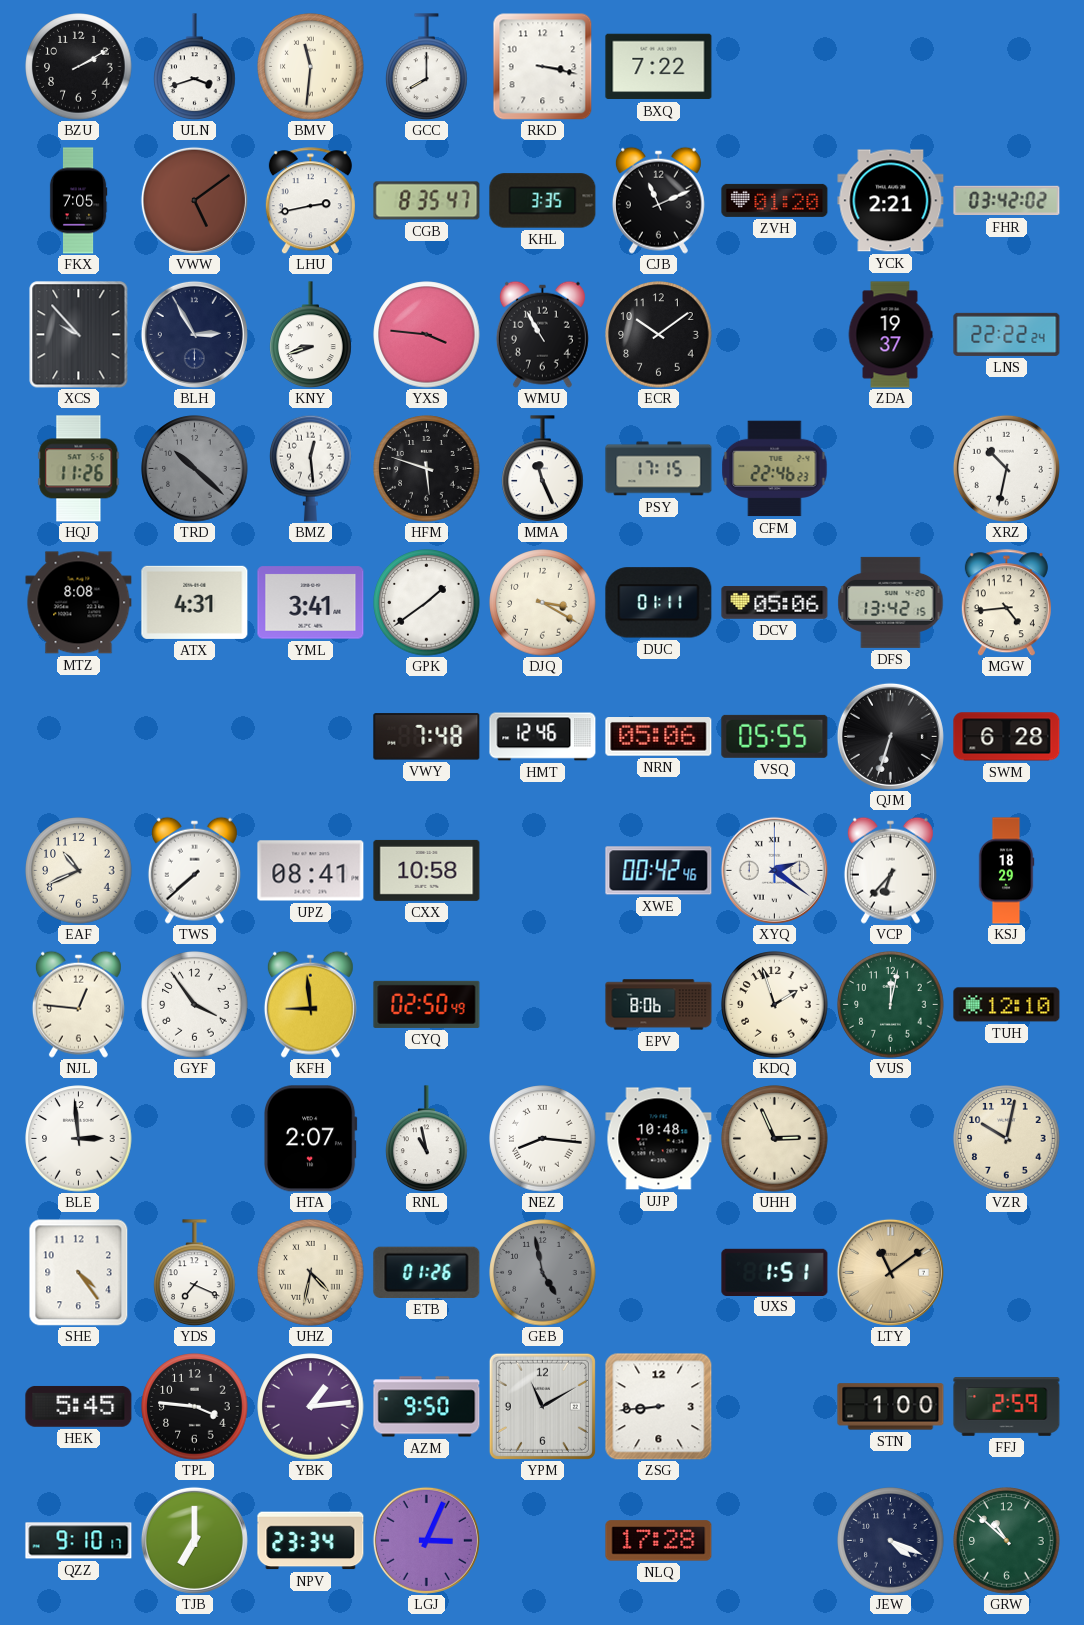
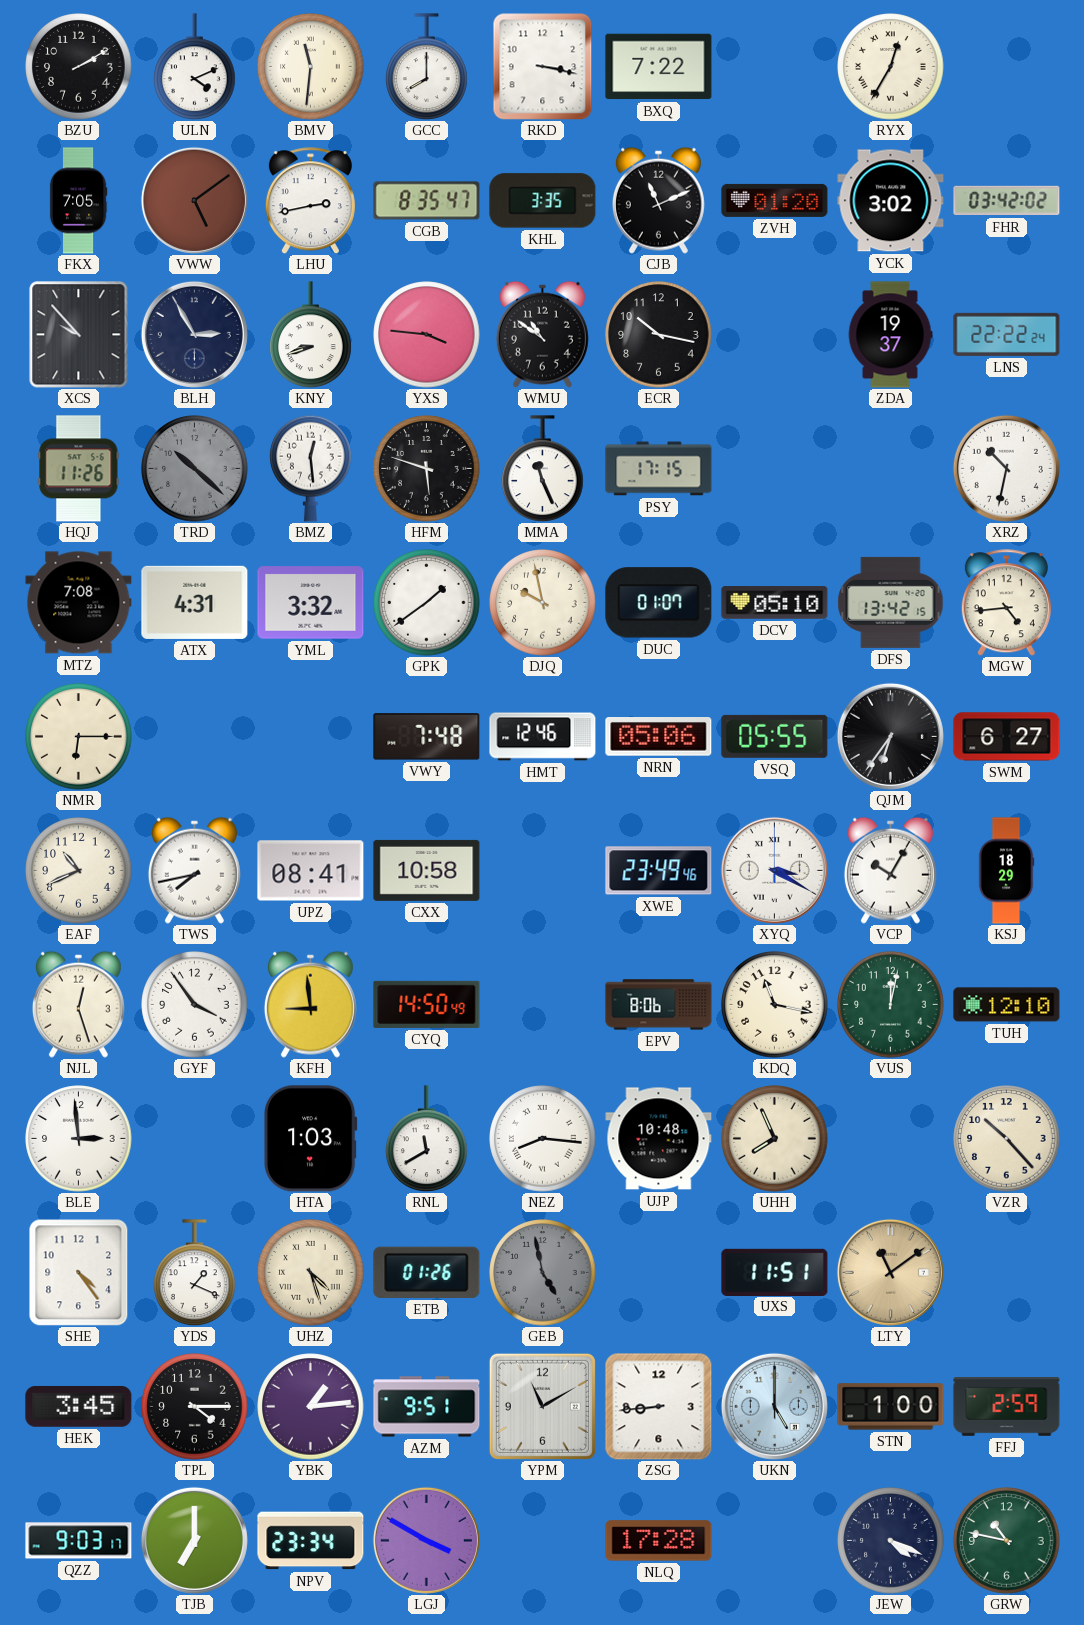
ULN: 3:42 -> 4:11 (195, 67)
RYX: none -> 12:35 (891, 67)
YCK: 2:21 -> 3:02 (891, 201)
WMU: 10:55 -> 10:51 (542, 334)
ECR: 10:09 -> 10:17 (659, 335)
CFM: 22:46 -> none (775, 469)
MTZ: 8:08 -> 7:08 (79, 603)
YML: 3:41 -> 3:32 (311, 603)
DJQ: 3:20 -> 9:58 (543, 603)
DUC: 01:11 -> 01:07 (659, 603)
DCV: 05:06 -> 05:10 (775, 603)
NMR: none -> 6:15 (79, 737)
QJM: 6:33 -> 6:36 (890, 736)
SWM: 6:28 -> 6:27 (1007, 737)
TWS: 7:38 -> 7:43 (194, 870)
XWE: 00:42 -> 23:49 (659, 871)
XYQ: 2:21 -> 3:20 (774, 870)
VCP: 6:37 -> 10:05 (890, 870)
NJL: 12:46 -> 12:27 (78, 1004)
CYQ: 02:50 -> 14:50 (427, 1004)
KDQ: 1:57 -> 11:17 (775, 1005)
HTA: 2:07 -> 1:03 (311, 1139)
RNL: 10:58 -> 11:40 (427, 1139)
UHH: 2:56 -> 7:56 (775, 1139)
VZR: 10:02 -> 10:23 (1007, 1139)
YDS: 7:19 -> 1:19 (195, 1273)
UHZ: 4:32 -> 4:27 (311, 1273)
UXS: 1:51 -> 11:51 (775, 1272)
HEK: 5:45 -> 3:45 (79, 1406)
TPL: 3:46 -> 4:15 (195, 1407)
AZM: 9:50 -> 9:51 (427, 1407)
UKN: none -> 5:00 (774, 1406)
QZZ: 9:10 -> 9:03 (79, 1541)
LGJ: 3:04 -> 3:50 (426, 1540)
GRW: 10:52 -> 10:47 (1007, 1541)
